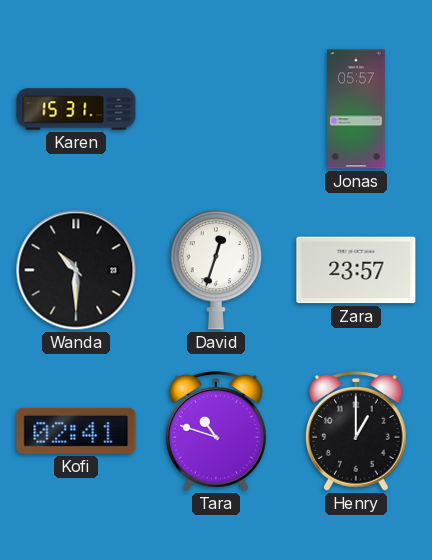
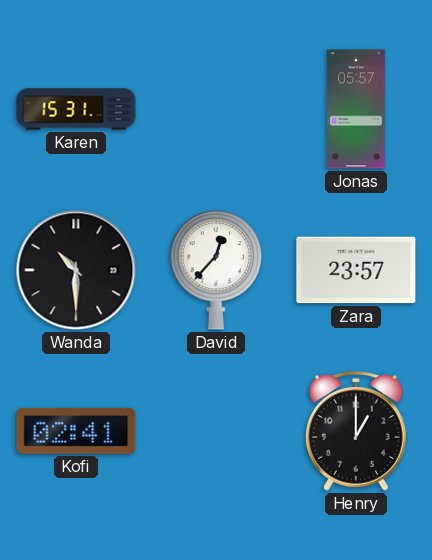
David: 12:33 -> 12:37 (216, 270)
Tara: 10:48 -> none (217, 431)
